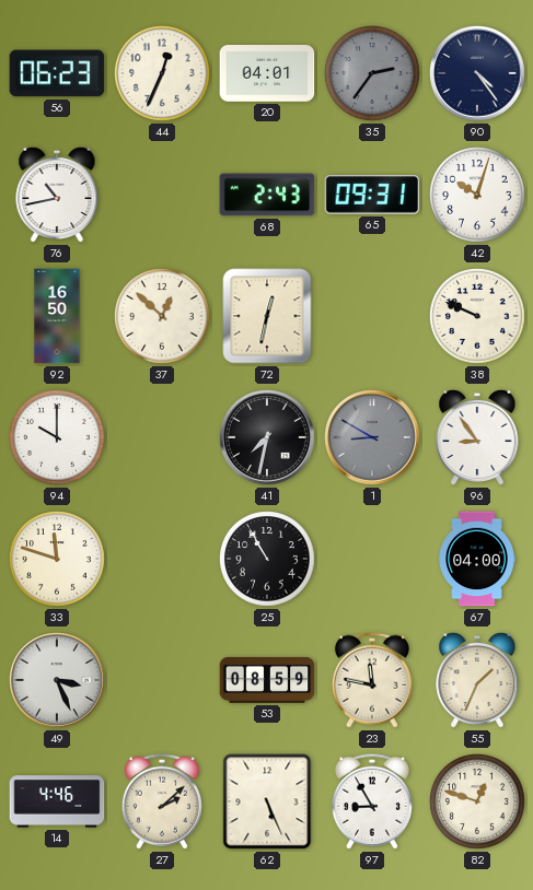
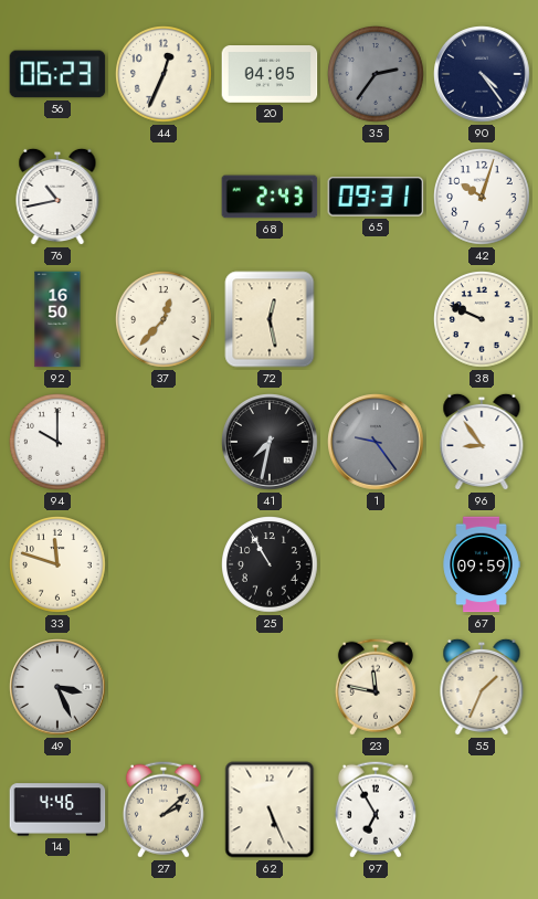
20: 04:01 -> 04:05 (270, 75)
37: 12:52 -> 12:37 (165, 320)
72: 12:32 -> 12:28 (270, 319)
1: 8:50 -> 9:24 (376, 442)
67: 04:00 -> 09:59 (482, 564)
53: 08:59 -> none (267, 680)
97: 8:55 -> 6:55 (376, 810)
82: 12:48 -> none (478, 803)
